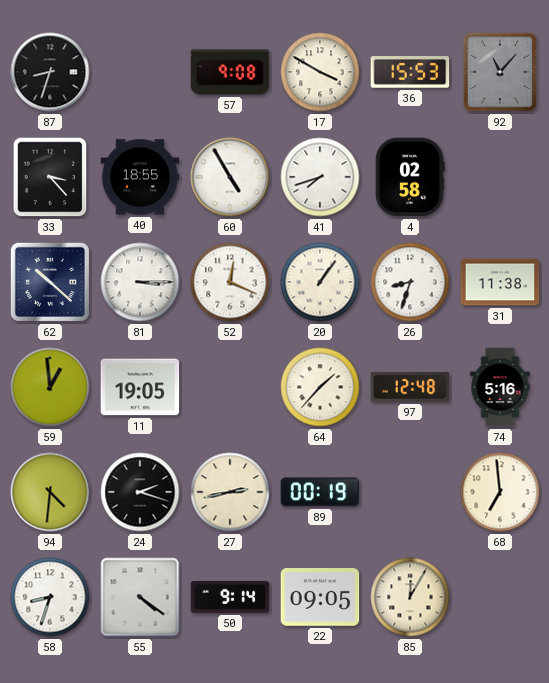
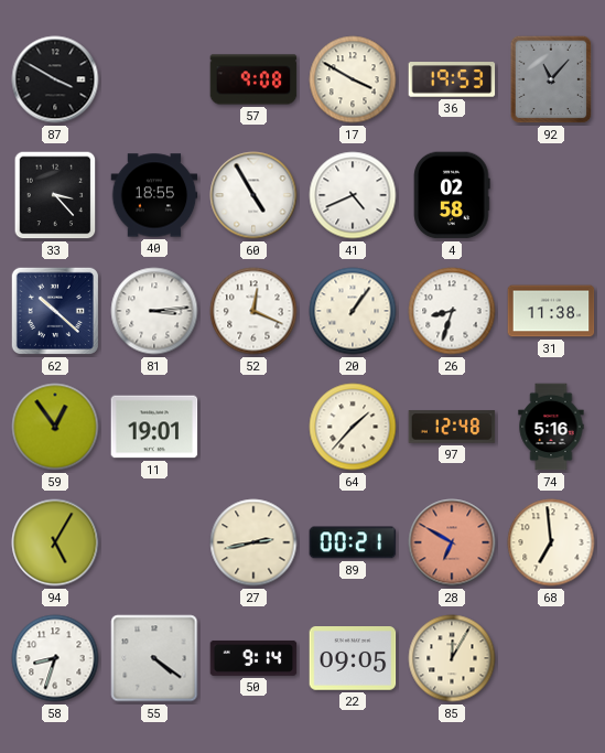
87: 8:33 -> 3:50 (55, 79)
36: 15:53 -> 19:53 (452, 79)
41: 7:42 -> 4:41 (353, 195)
81: 3:15 -> 3:14 (154, 311)
59: 12:59 -> 12:54 (55, 427)
11: 19:05 -> 19:01 (154, 427)
94: 4:31 -> 5:05 (55, 542)
24: 2:18 -> none (140, 492)
89: 00:19 -> 00:21 (353, 542)
28: none -> 6:50 (452, 542)
